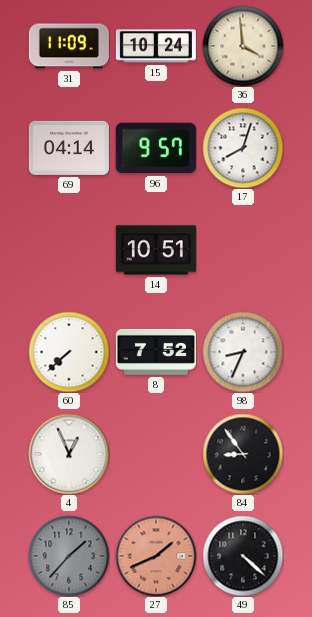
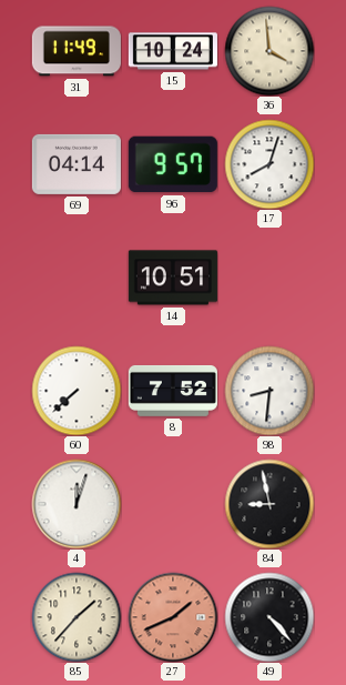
31: 11:09 -> 11:49 (77, 51)
98: 8:34 -> 8:31 (269, 391)
4: 12:56 -> 12:03 (77, 504)
84: 8:54 -> 8:58 (269, 504)
85 dial: grey -> cream (77, 617)
49: 4:22 -> 4:23 (269, 617)
